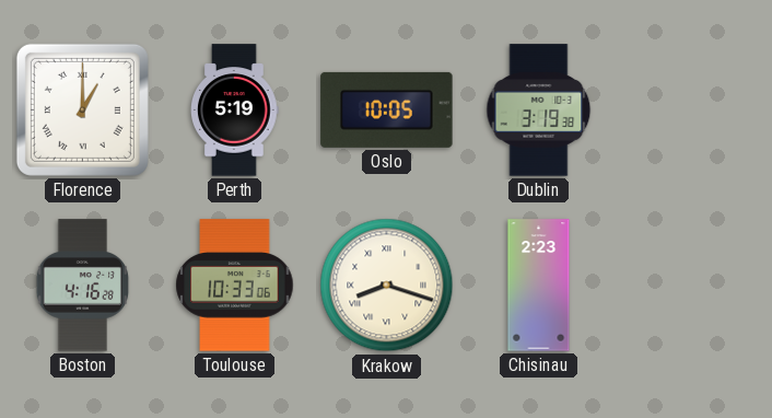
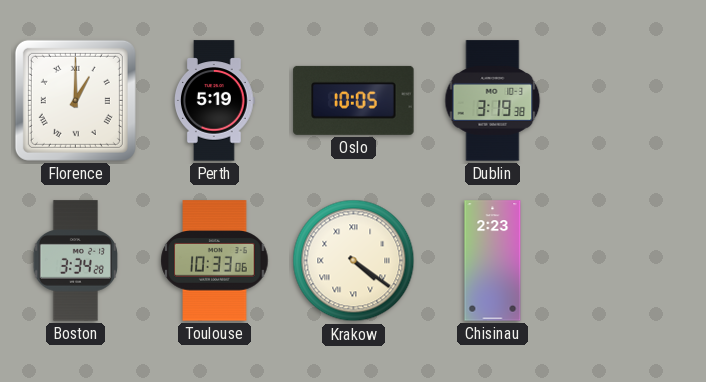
Boston: 4:16 -> 3:34 (76, 261)
Krakow: 8:18 -> 4:21 (354, 261)
